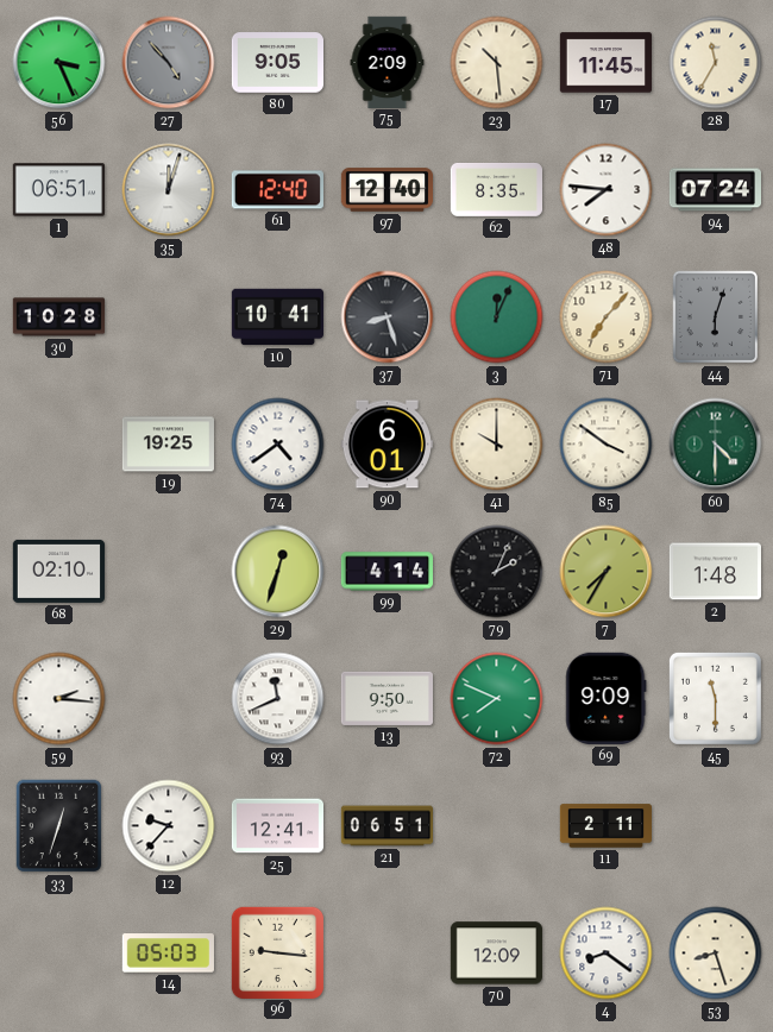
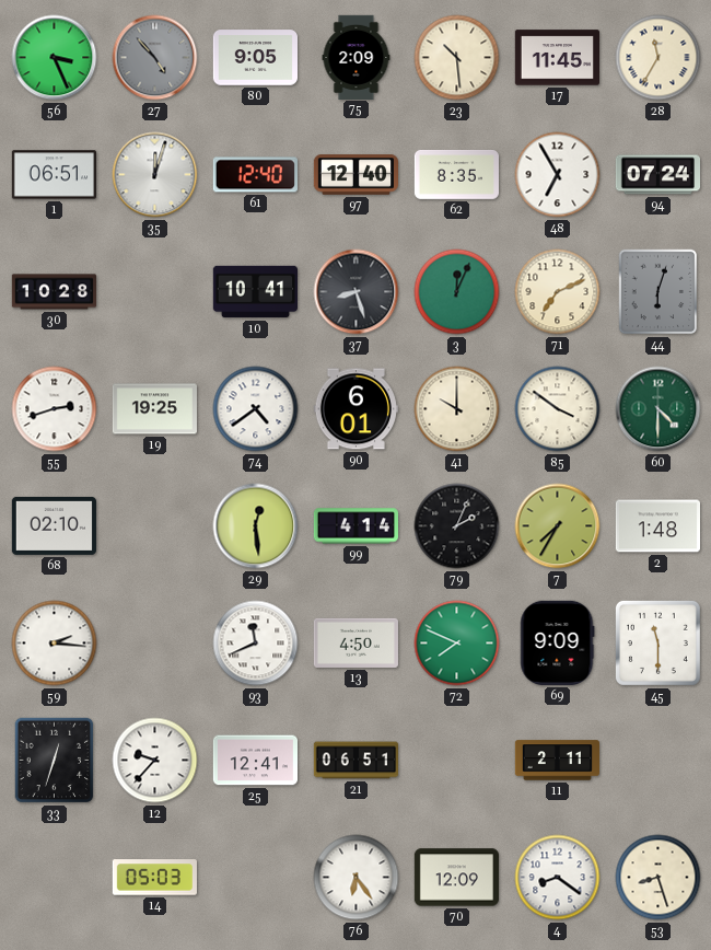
48: 7:46 -> 6:55 (558, 175)
71: 7:07 -> 7:11 (558, 292)
55: none -> 2:42 (55, 409)
29: 12:33 -> 12:29 (256, 526)
13: 9:50 -> 4:50 (355, 642)
96: 9:16 -> none (277, 952)
76: none -> 6:24 (357, 878)
